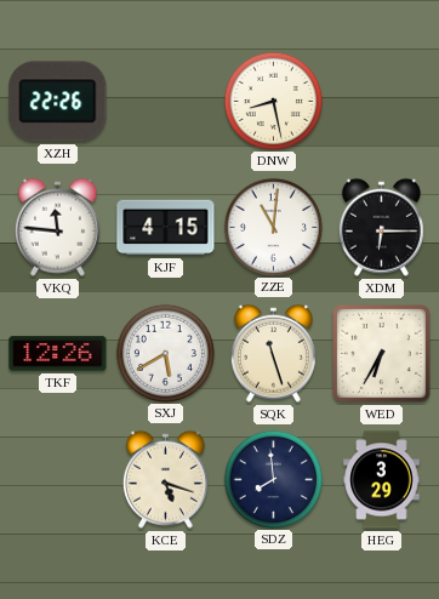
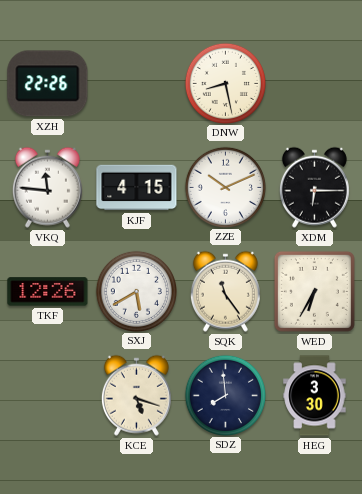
ZZE: 11:01 -> 10:11 (225, 187)
SQK: 11:27 -> 11:24 (225, 291)
HEG: 3:29 -> 3:30 (315, 396)
